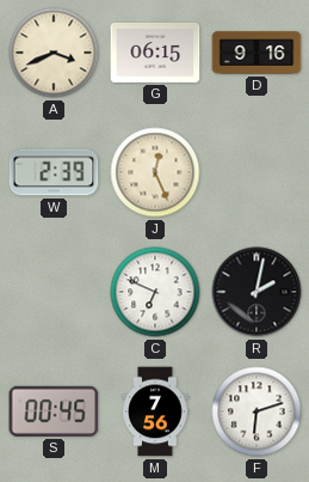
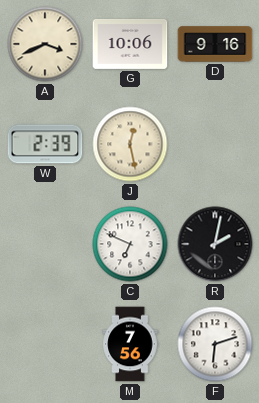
G: 06:15 -> 10:06 (130, 44)
J: 12:26 -> 12:28 (130, 144)
S: 00:45 -> none (54, 411)
